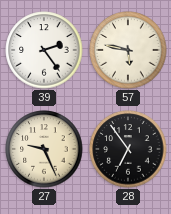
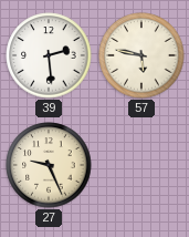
39: 2:24 -> 2:29 (49, 55)
28: 6:54 -> none (128, 149)
